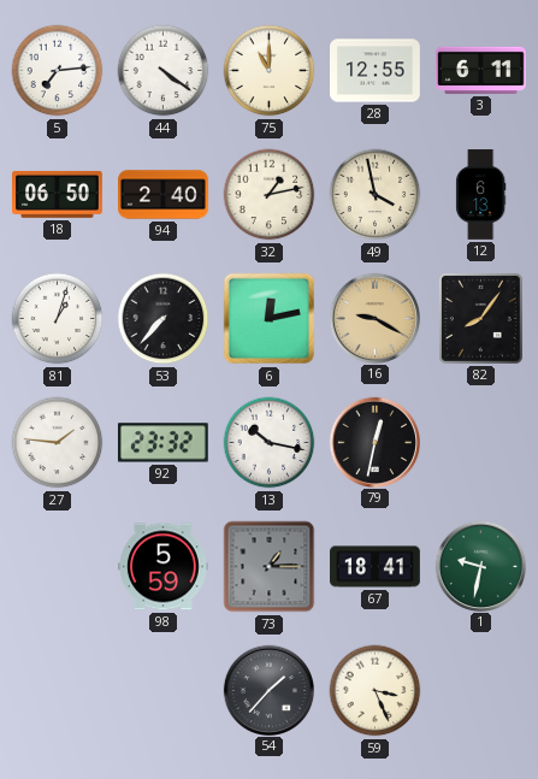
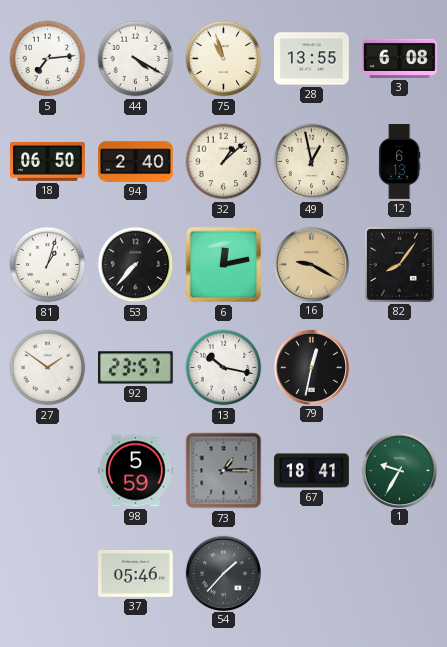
44: 4:21 -> 4:20 (136, 59)
75: 11:00 -> 10:57 (224, 59)
28: 12:55 -> 13:55 (312, 59)
3: 6:11 -> 6:08 (400, 58)
32: 1:13 -> 1:08 (224, 162)
49: 3:58 -> 12:58 (312, 162)
27: 1:46 -> 1:51 (48, 368)
92: 23:32 -> 23:57 (135, 368)
1: 9:32 -> 9:35 (399, 470)
37: none -> 05:46 (136, 574)
59: 3:26 -> none (376, 691)
